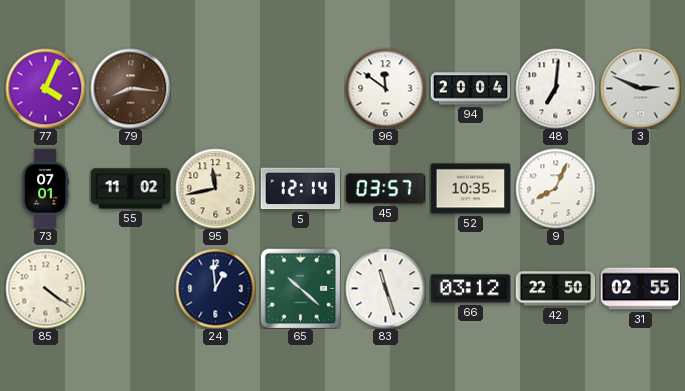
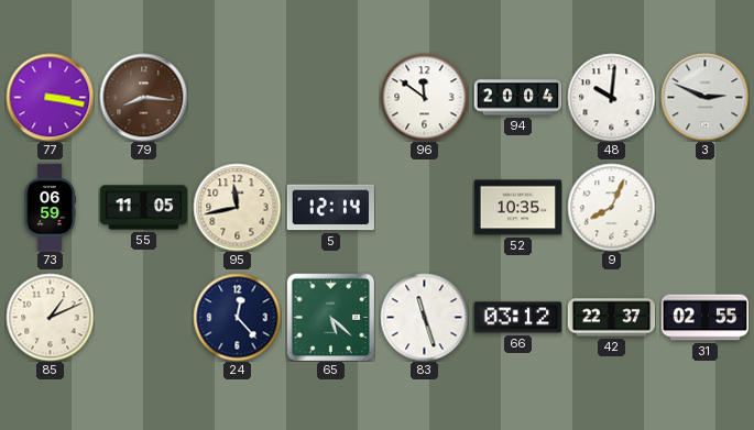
77: 4:04 -> 3:17 (50, 97)
48: 7:01 -> 10:01 (611, 97)
73: 07:01 -> 06:59 (50, 207)
55: 11:02 -> 11:05 (143, 208)
45: 03:57 -> none (385, 189)
85: 4:21 -> 1:11 (50, 317)
24: 12:59 -> 12:23 (237, 317)
65: 10:22 -> 5:22 (330, 317)
42: 22:50 -> 22:37 (611, 318)
